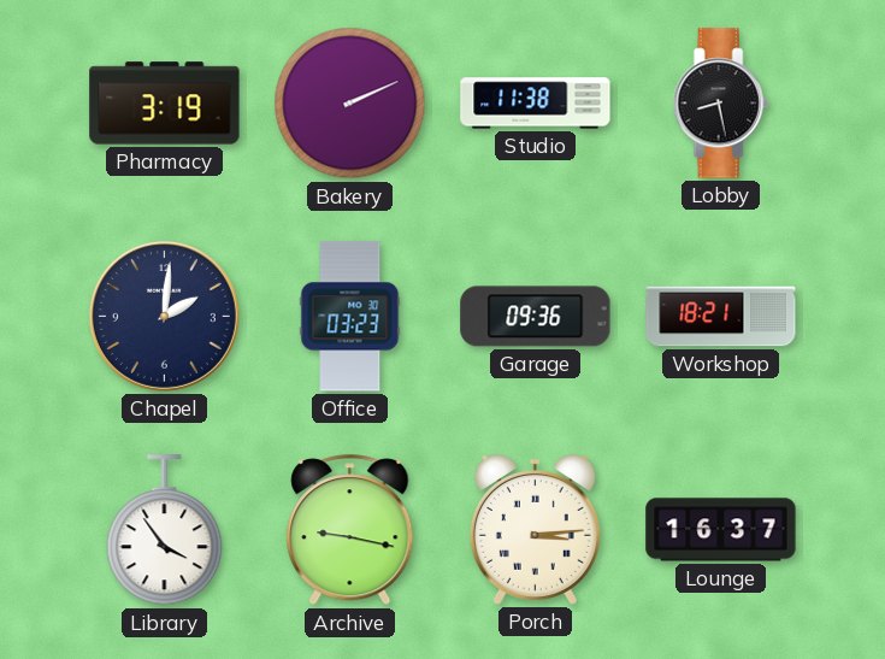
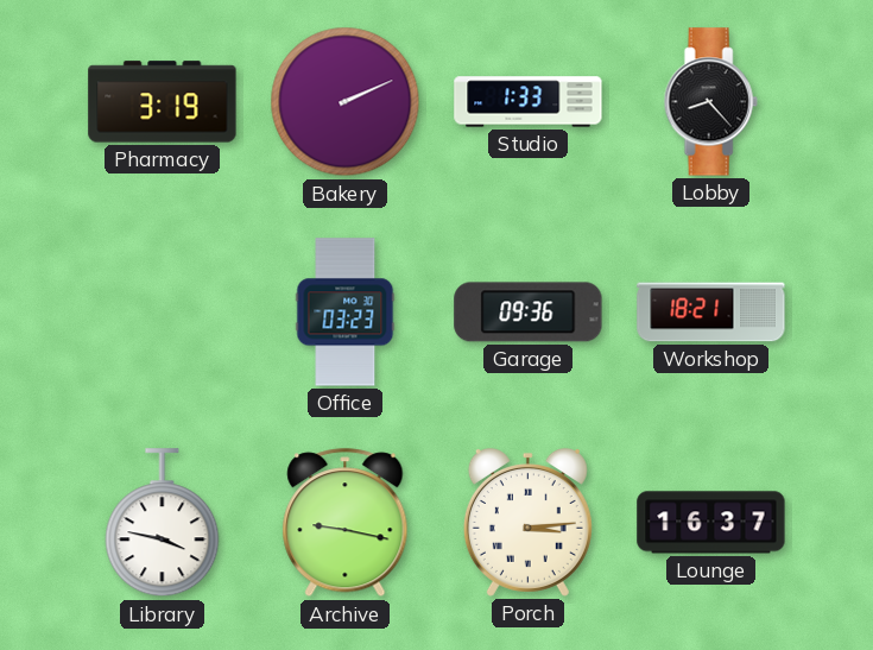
Studio: 11:38 -> 1:33 (529, 102)
Lobby: 8:28 -> 8:23 (710, 102)
Chapel: 2:01 -> none (164, 316)
Library: 3:54 -> 3:47 (163, 523)
